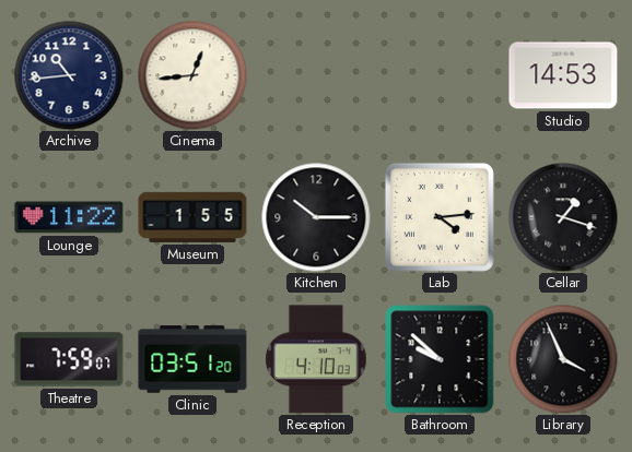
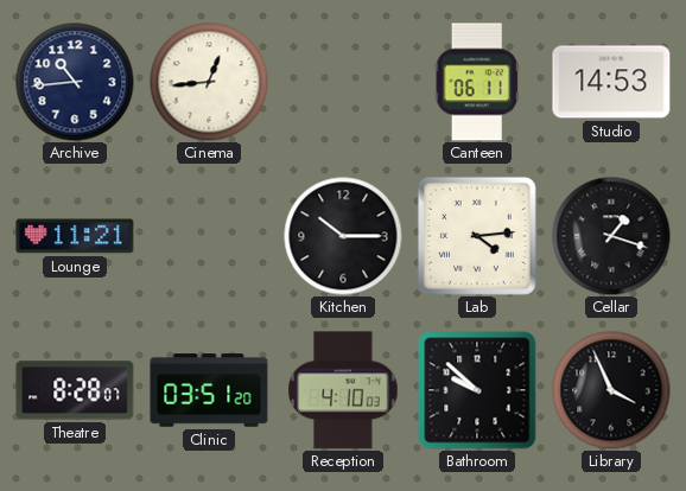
Canteen: none -> 06:11 (477, 82)
Lounge: 11:22 -> 11:21 (75, 236)
Museum: 1:55 -> none (192, 217)
Theatre: 7:59 -> 8:28 (75, 390)
